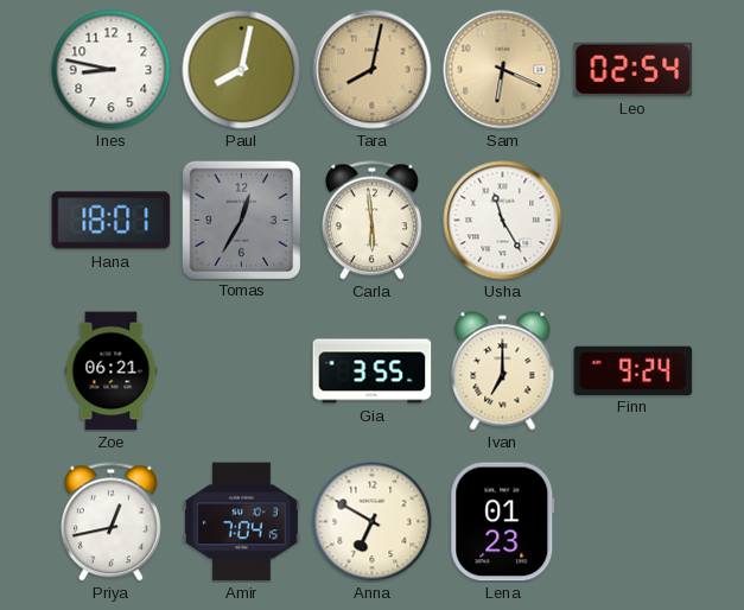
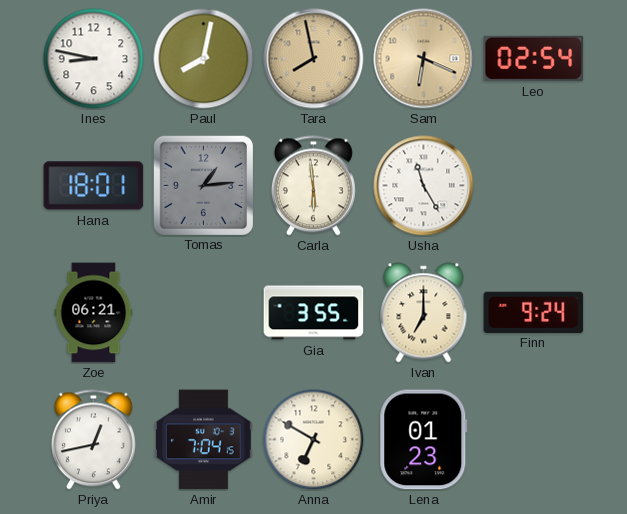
Tara: 8:02 -> 7:58 (314, 59)
Tomas: 12:35 -> 1:14 (203, 185)
